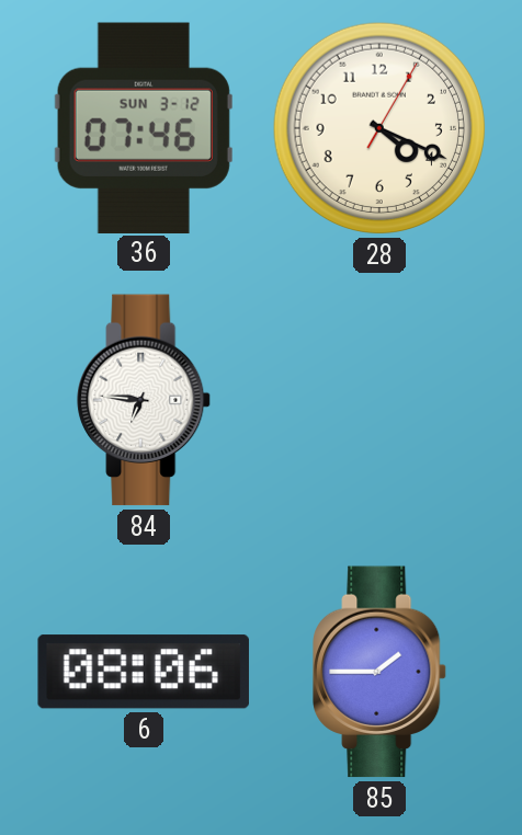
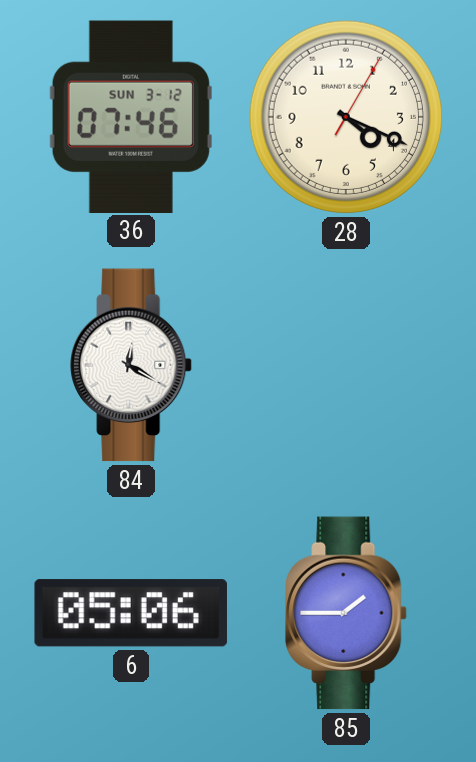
84: 6:46 -> 12:20 (131, 365)
6: 08:06 -> 05:06 (131, 613)
